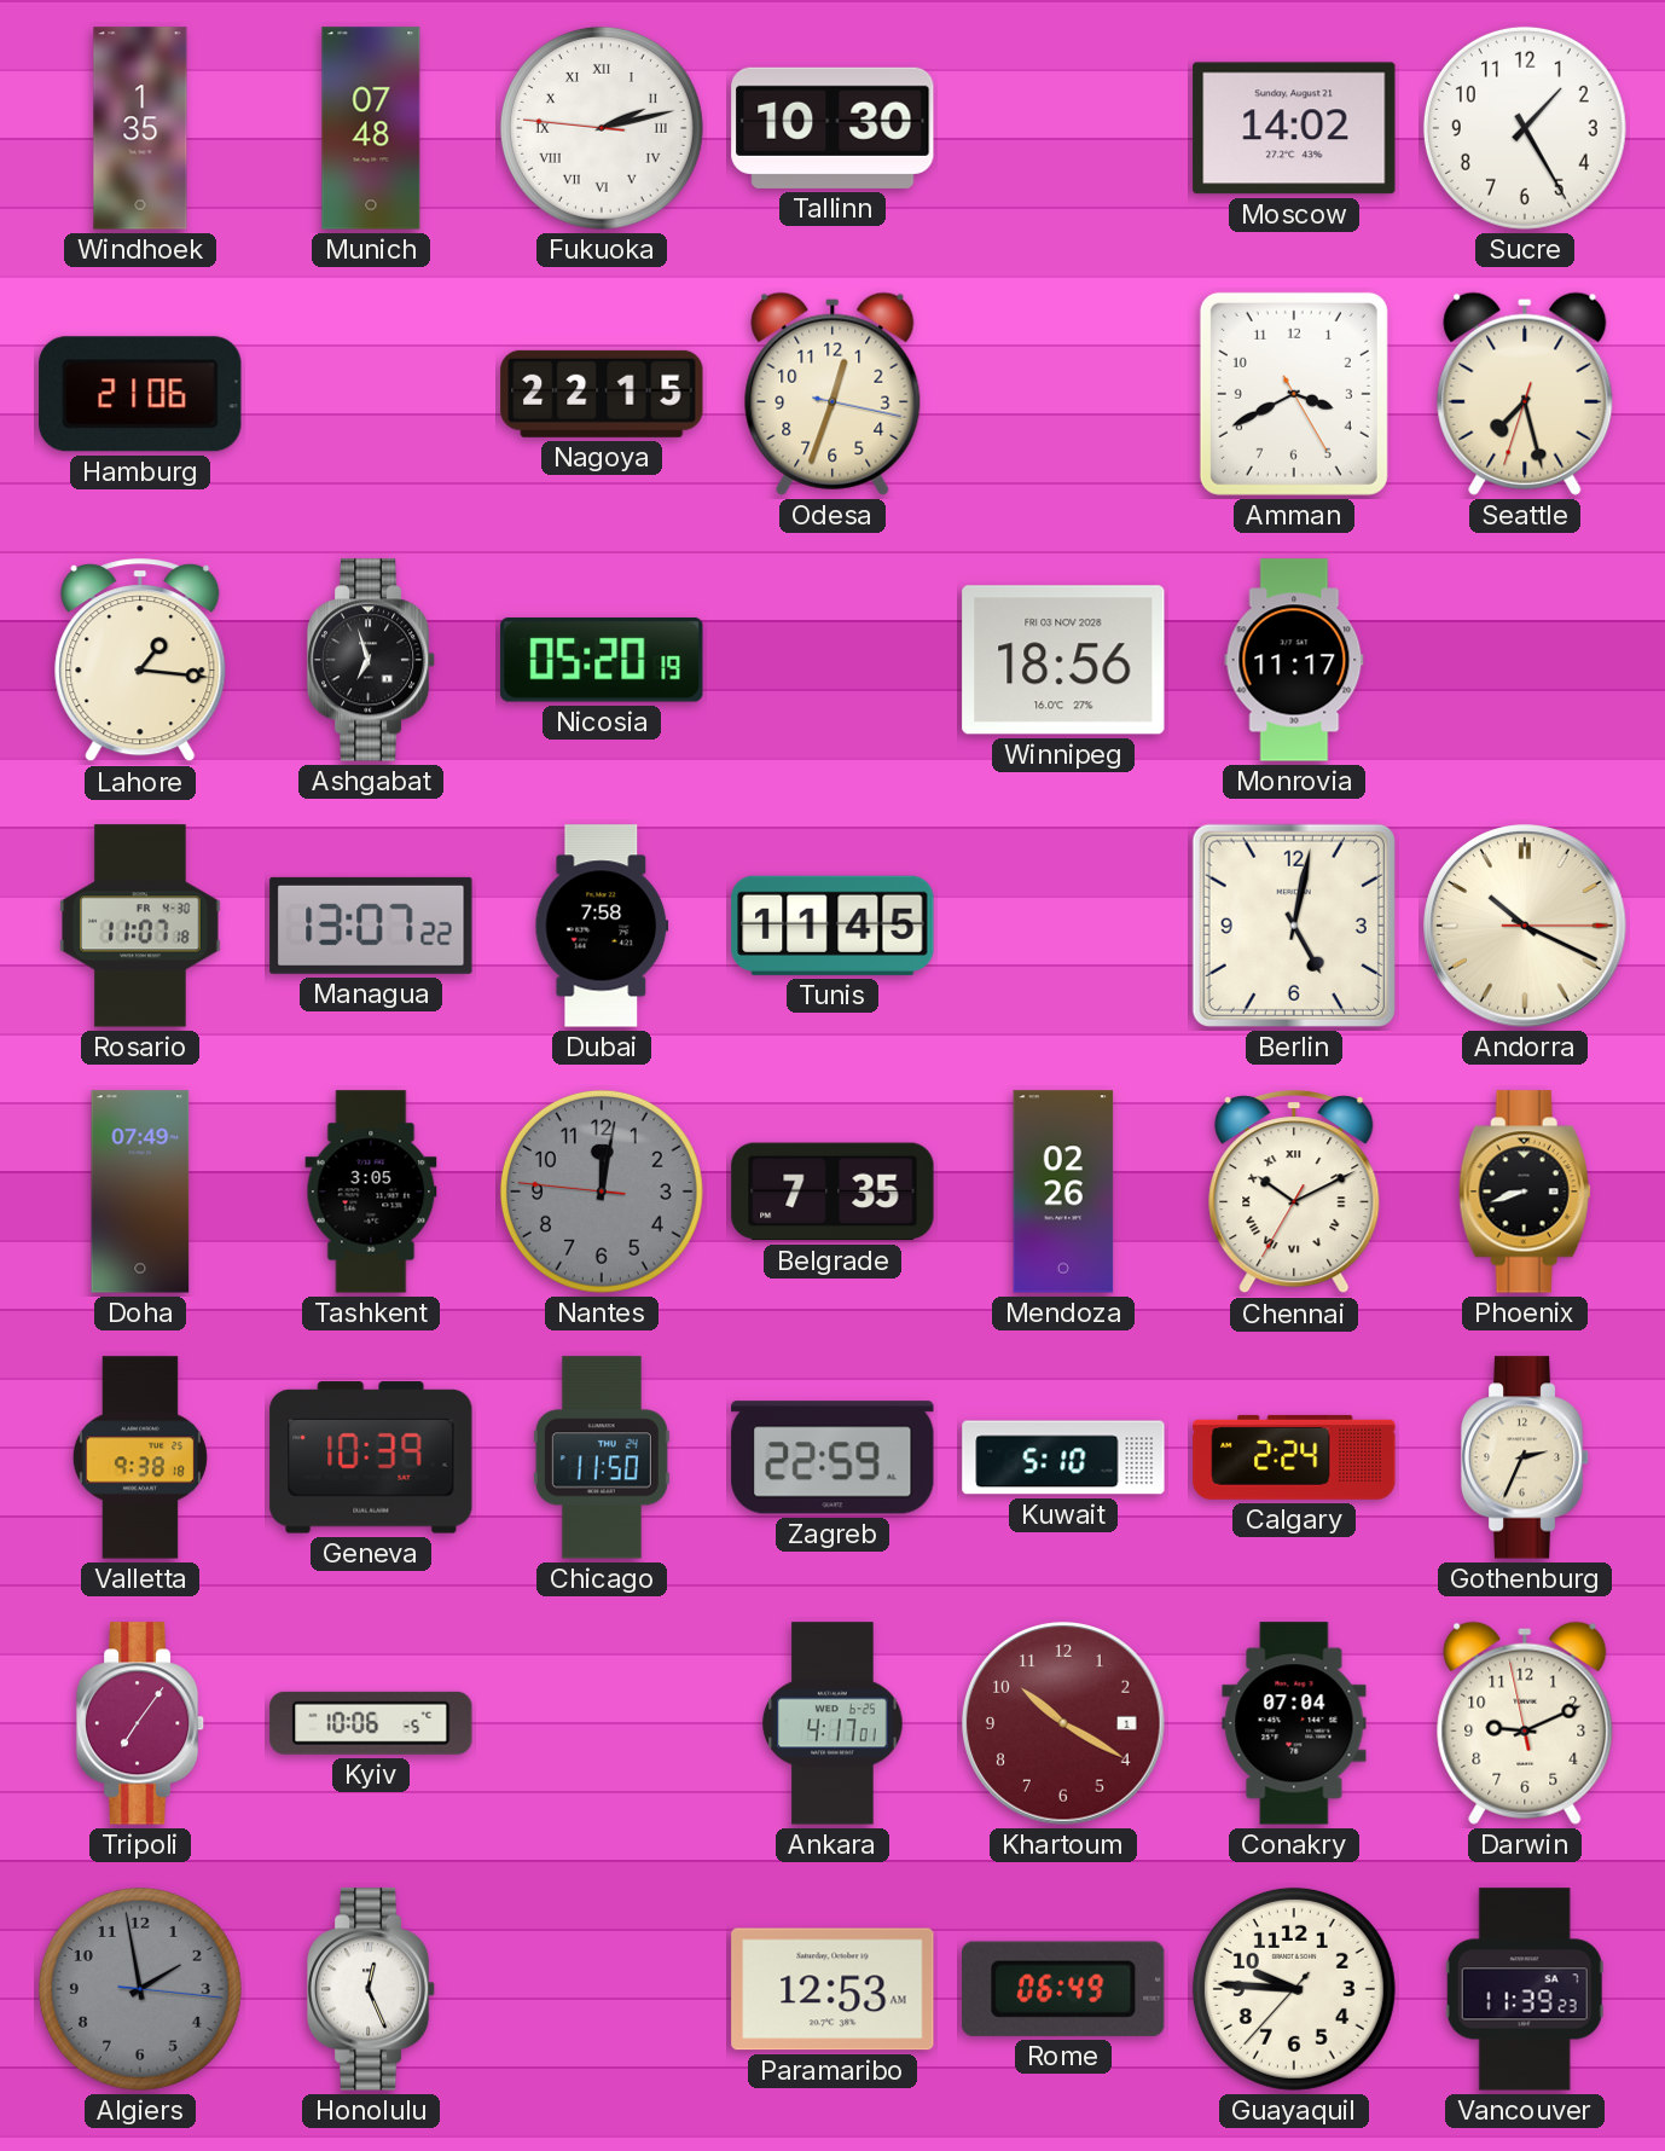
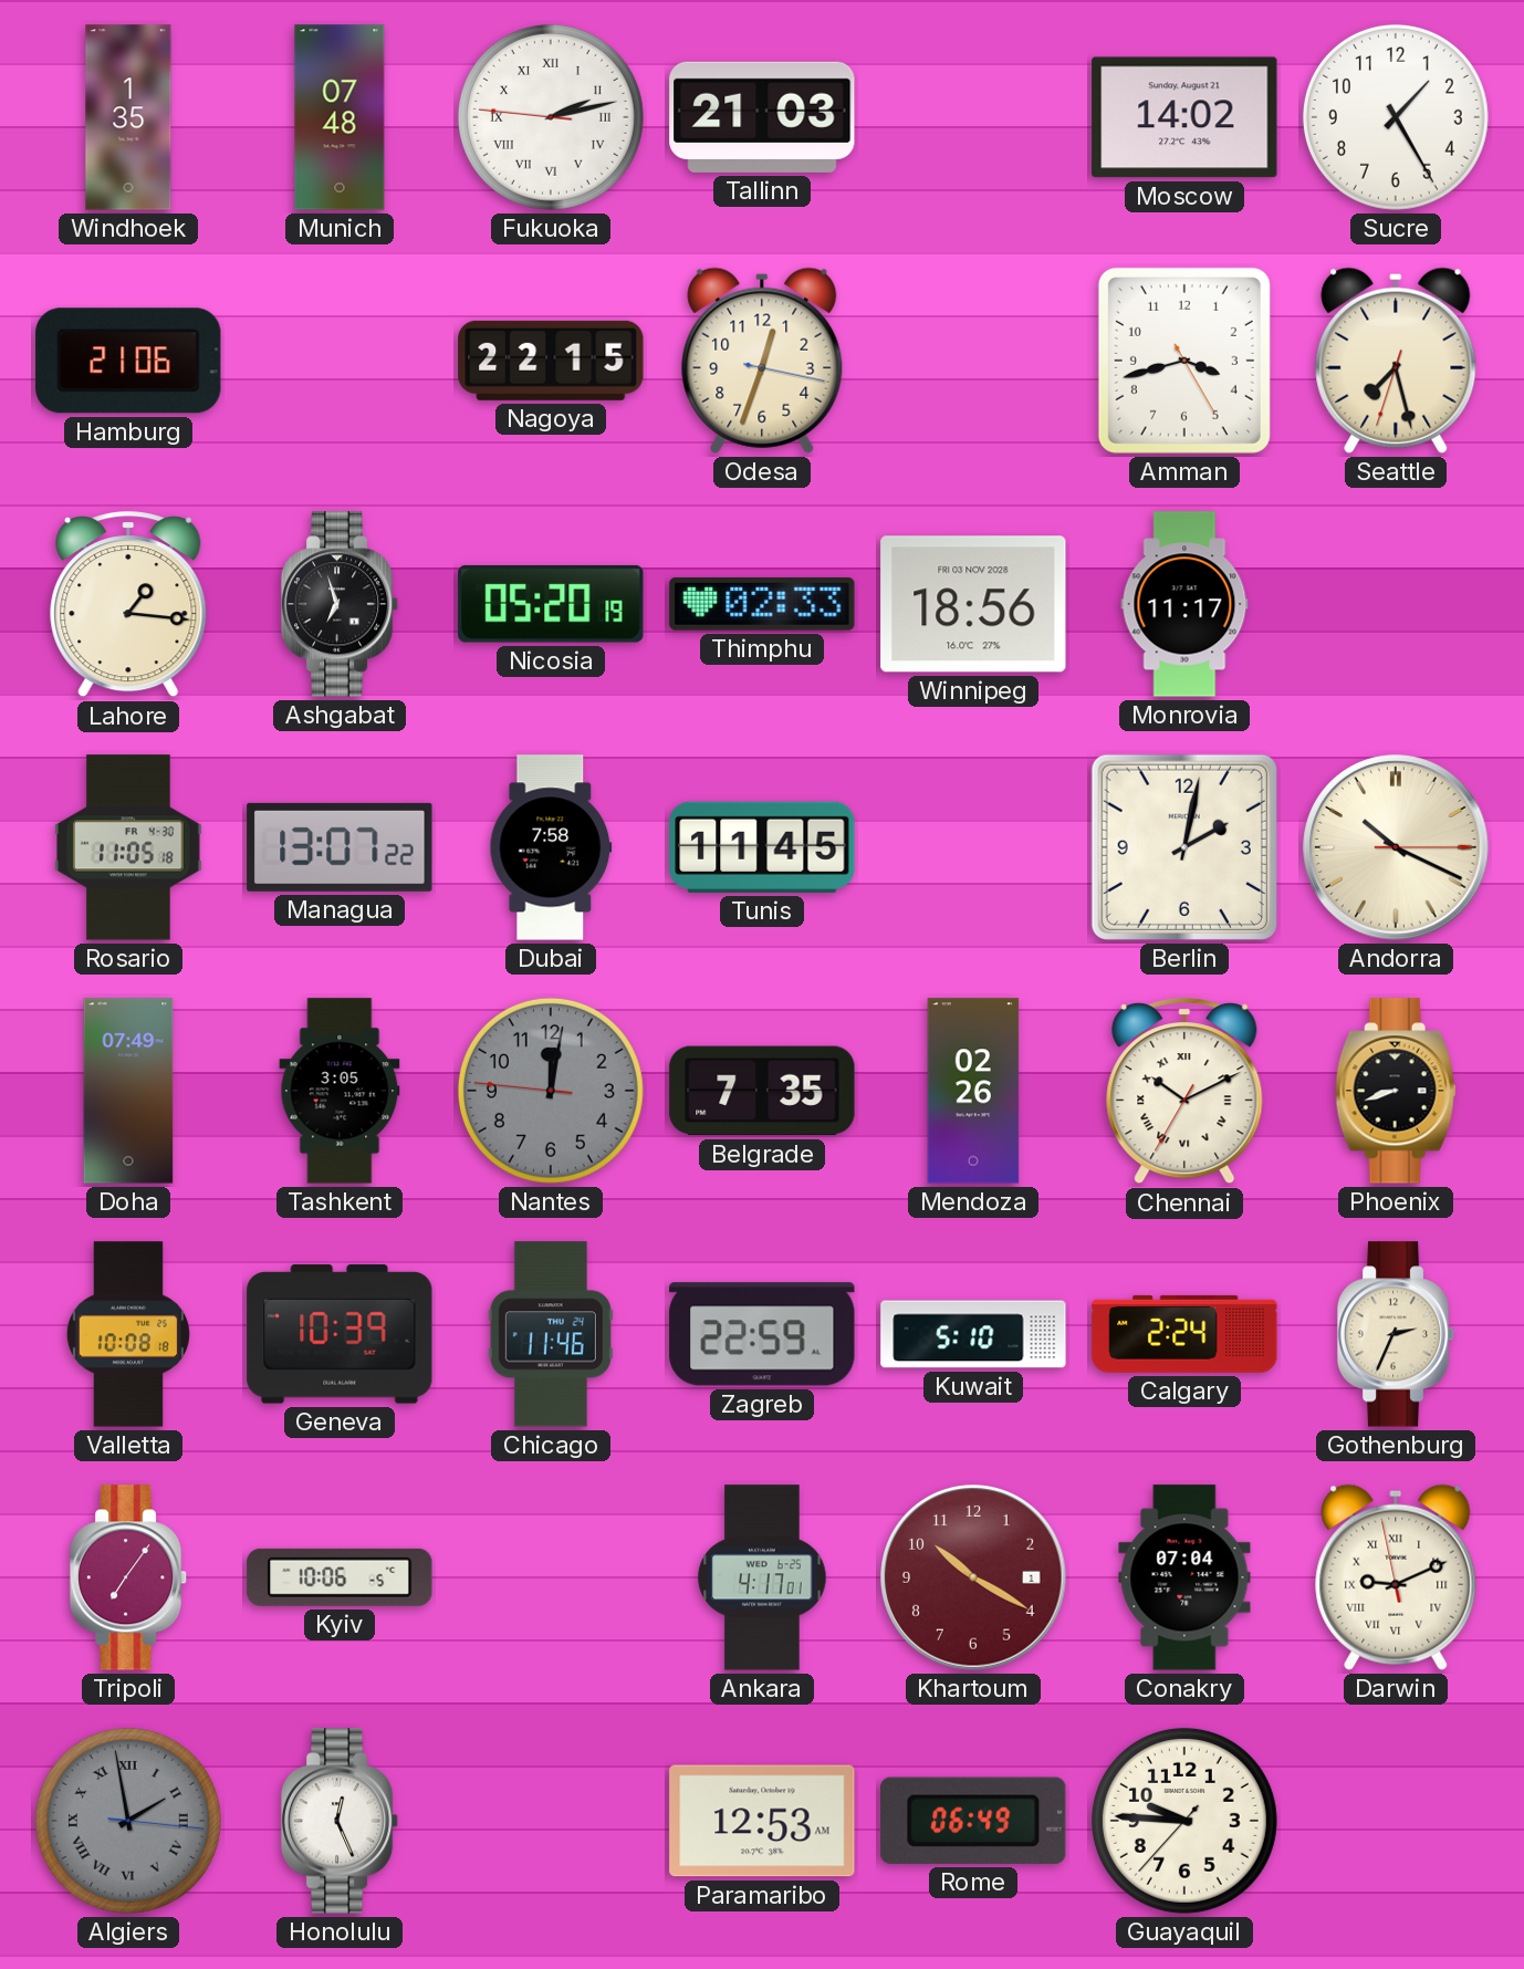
Tallinn: 10:30 -> 21:03 (762, 117)
Amman: 3:40 -> 3:42 (1184, 361)
Thimphu: none -> 02:33 (762, 604)
Rosario: 11:07 -> 11:05 (128, 847)
Berlin: 5:02 -> 2:02 (1184, 847)
Valletta: 9:38 -> 10:08 (128, 1334)
Chicago: 11:50 -> 11:46 (551, 1334)
Darwin numerals: Arabic -> Roman (1396, 1577)
Algiers numerals: Arabic -> Roman (128, 1821)
Vancouver: 11:39 -> none (1525, 1989)
